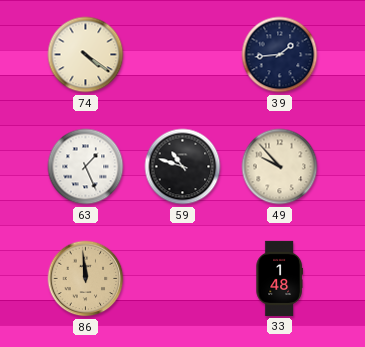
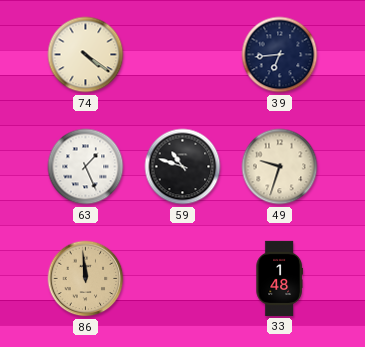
39: 1:44 -> 6:44 (280, 55)
49: 9:53 -> 9:33 (280, 167)
